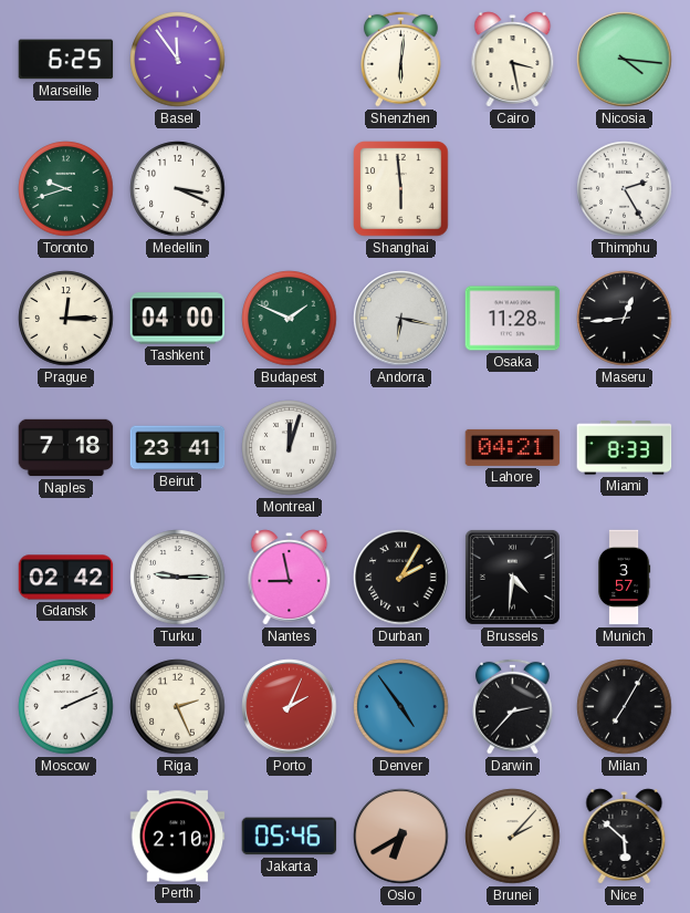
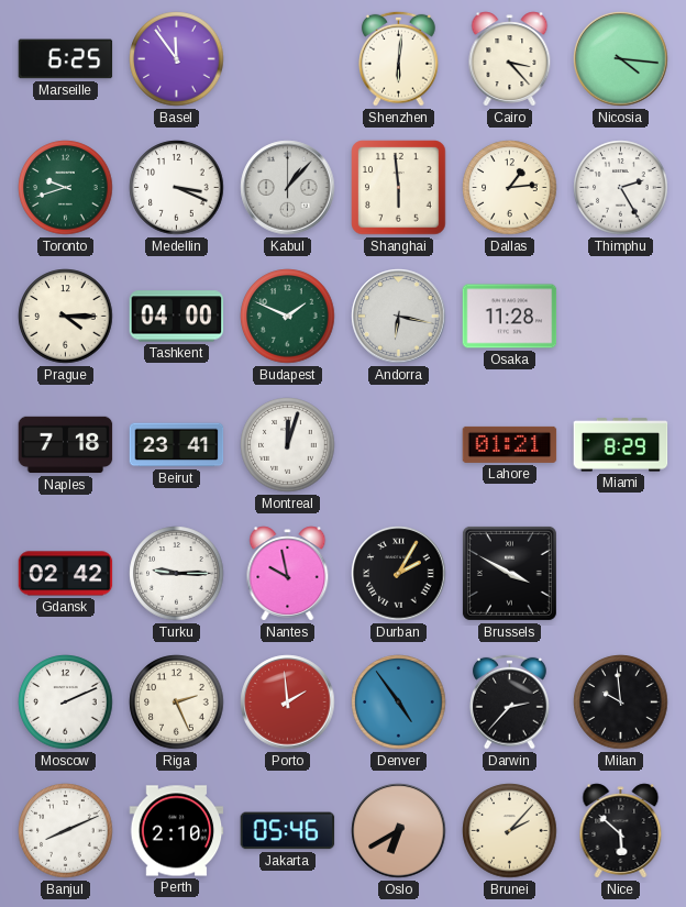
Cairo: 3:28 -> 3:23 (510, 59)
Kabul: none -> 1:07 (288, 188)
Dallas: none -> 1:14 (510, 188)
Prague: 12:15 -> 4:15 (66, 317)
Maseru: 12:44 -> none (625, 319)
Lahore: 04:21 -> 01:21 (510, 444)
Miami: 8:33 -> 8:29 (621, 445)
Nantes: 8:58 -> 9:58 (288, 574)
Brussels: 4:31 -> 3:50 (509, 573)
Munich: 3:57 -> none (625, 578)
Porto: 2:04 -> 1:59 (288, 703)
Milan: 7:05 -> 9:59 (621, 703)
Banjul: none -> 8:11 (66, 831)
